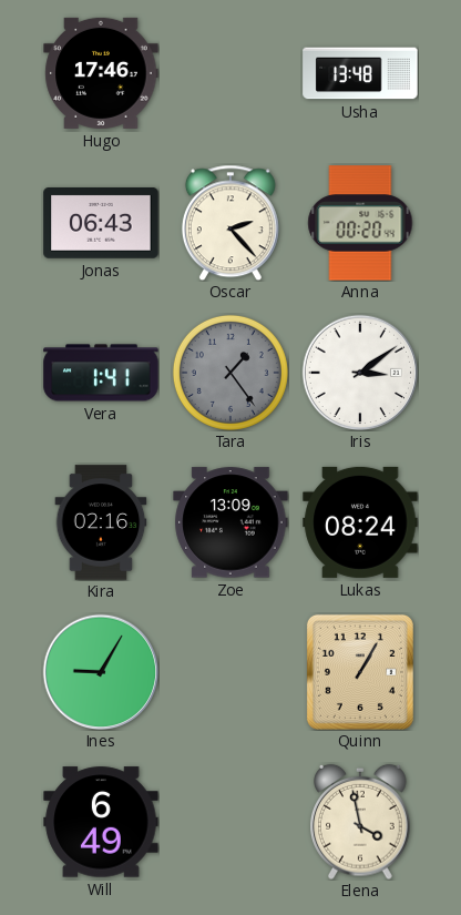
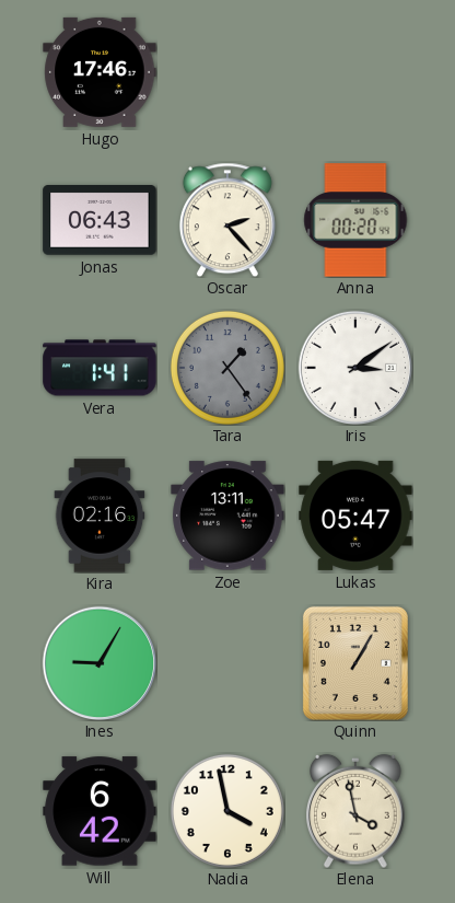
Usha: 13:48 -> none (360, 73)
Zoe: 13:09 -> 13:11 (227, 516)
Lukas: 08:24 -> 05:47 (355, 516)
Will: 6:49 -> 6:42 (100, 811)
Nadia: none -> 3:58 (227, 811)
